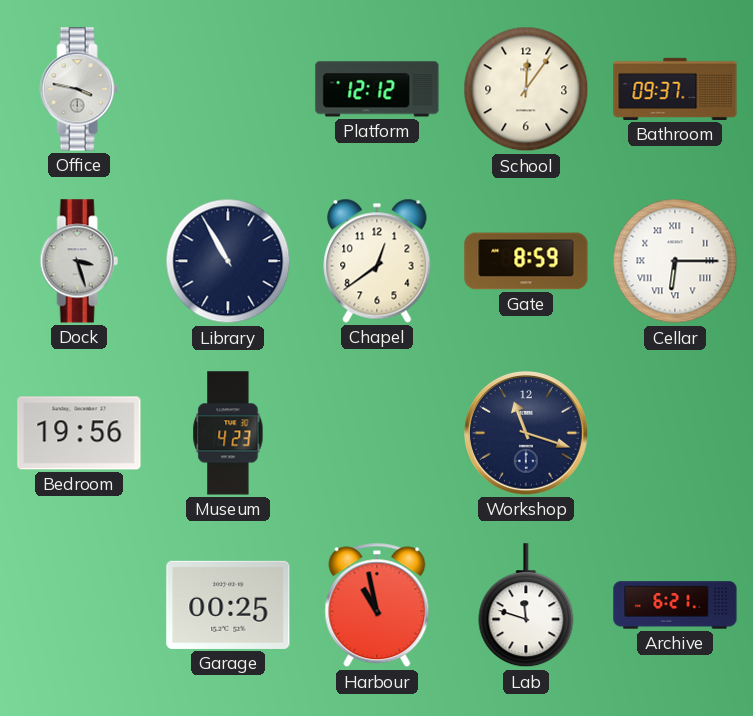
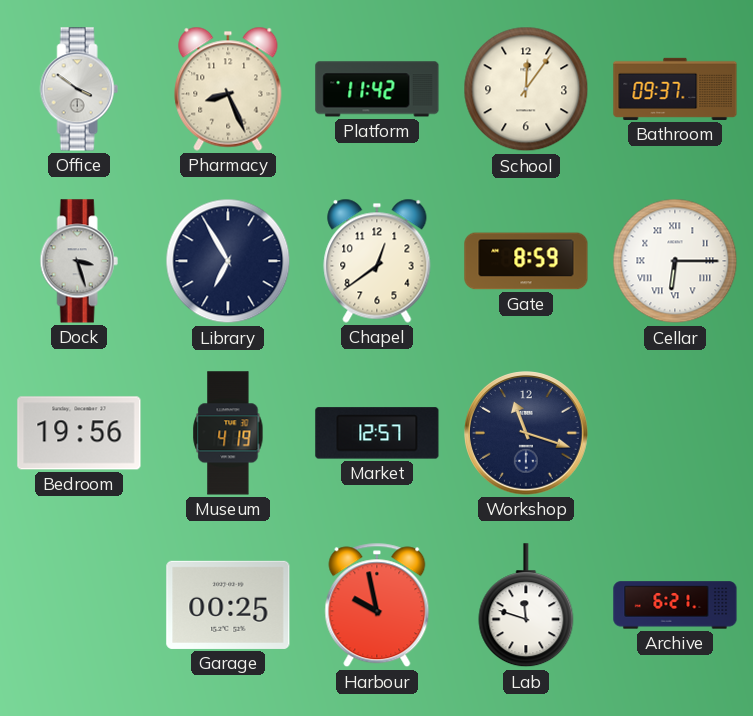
Office: 3:47 -> 3:51 (79, 89)
Pharmacy: none -> 8:26 (228, 89)
Platform: 12:12 -> 11:42 (377, 89)
Library: 10:55 -> 6:55 (228, 261)
Museum: 4:23 -> 4:19 (228, 433)
Market: none -> 12:57 (377, 433)
Harbour: 10:58 -> 9:58 (377, 605)
